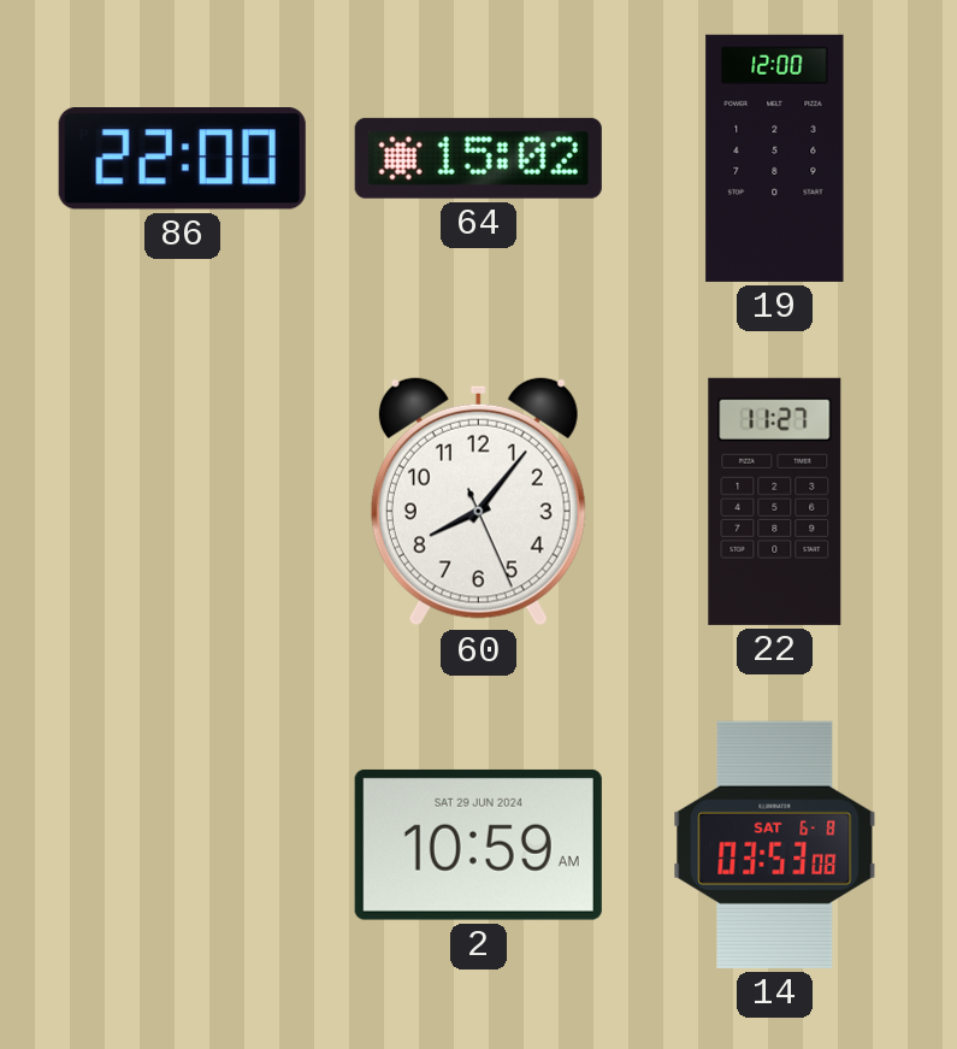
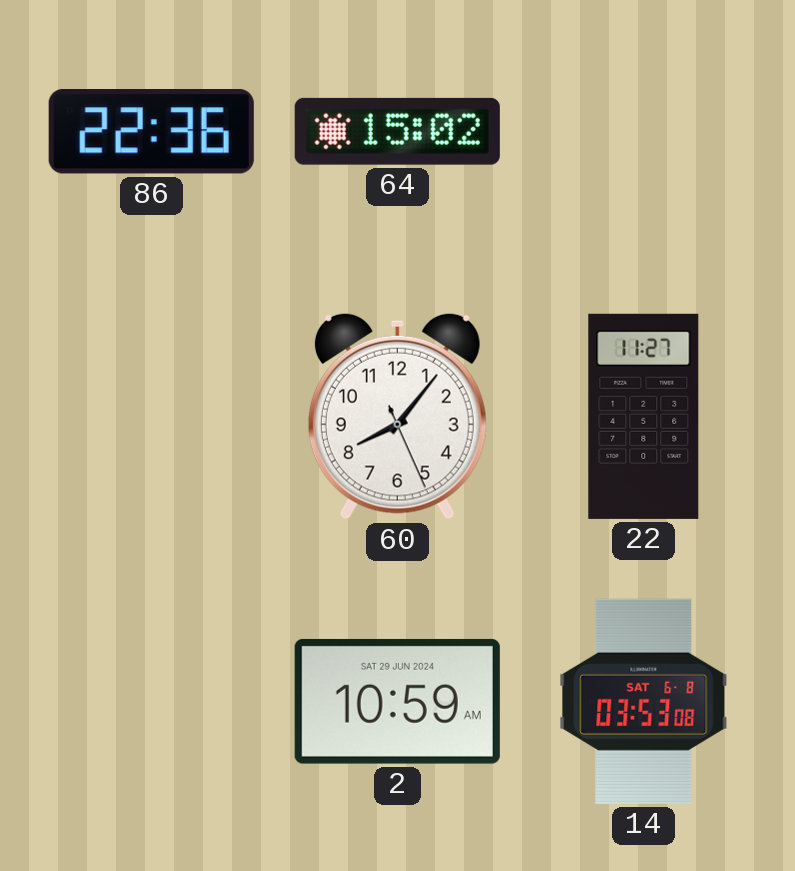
86: 22:00 -> 22:36 (151, 132)
19: 12:00 -> none (775, 158)
